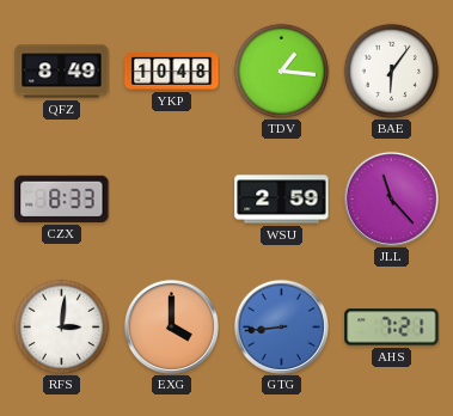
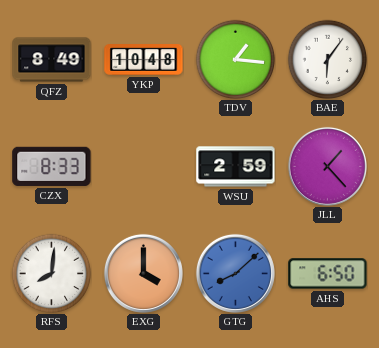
JLL: 11:23 -> 1:23 (327, 166)
RFS: 3:01 -> 8:01 (51, 273)
GTG: 8:44 -> 8:08 (235, 273)
AHS: 7:21 -> 6:50 (328, 274)
